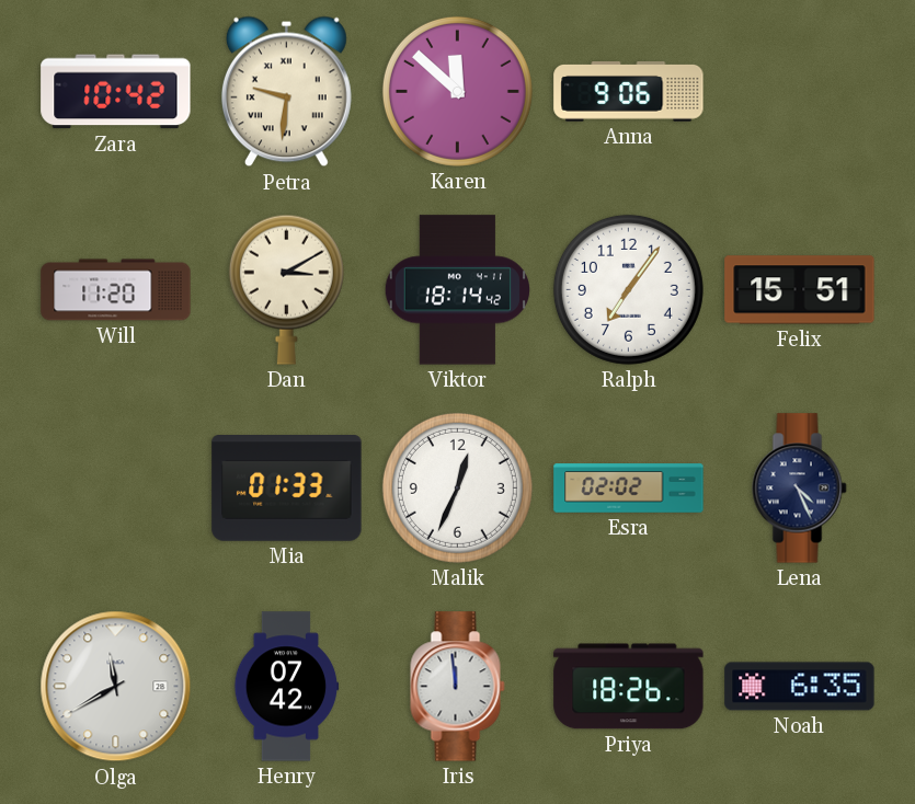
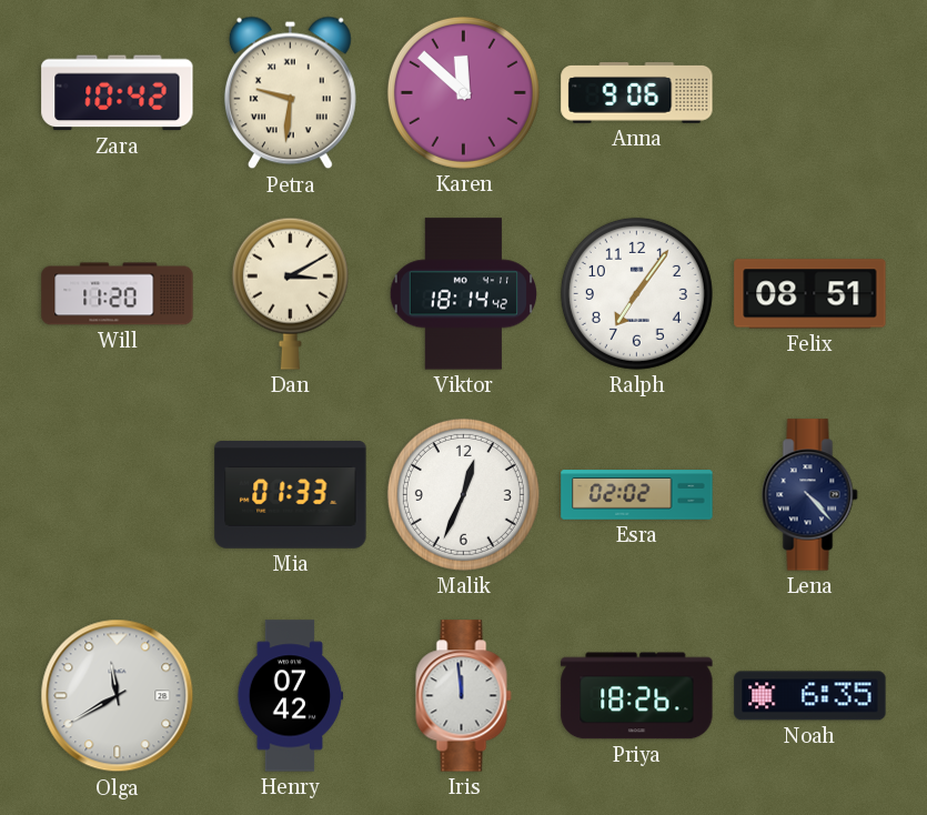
Felix: 15:51 -> 08:51 (810, 294)
Lena: 4:26 -> 4:23 (810, 495)
